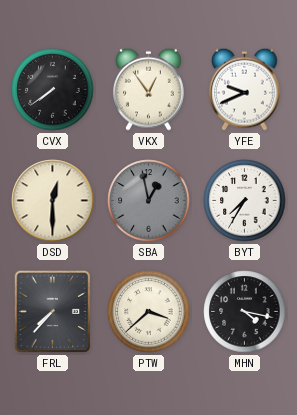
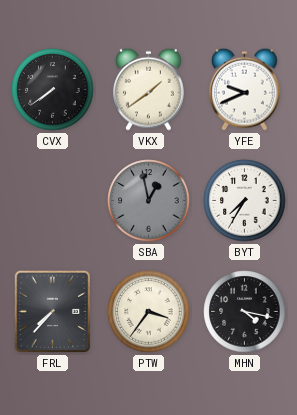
VKX: 12:54 -> 1:39 (148, 89)
DSD: 12:30 -> none (53, 201)
PTW: 3:38 -> 3:36 (149, 312)
